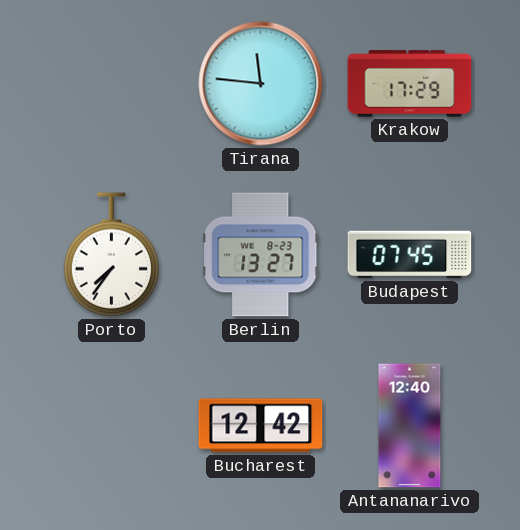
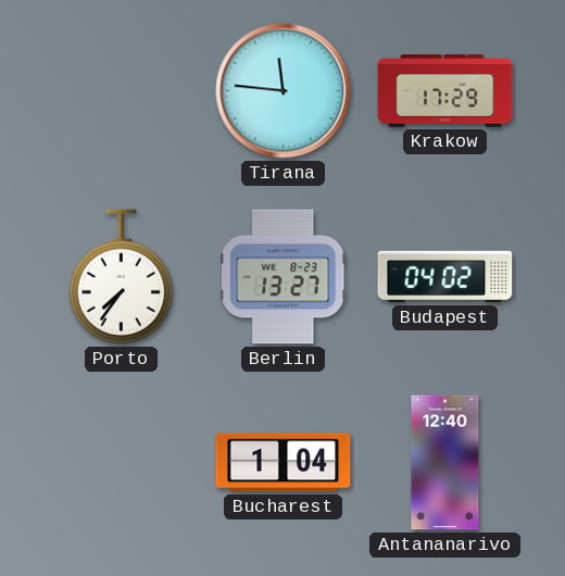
Budapest: 07:45 -> 04:02 (445, 277)
Bucharest: 12:42 -> 1:04 (284, 463)
